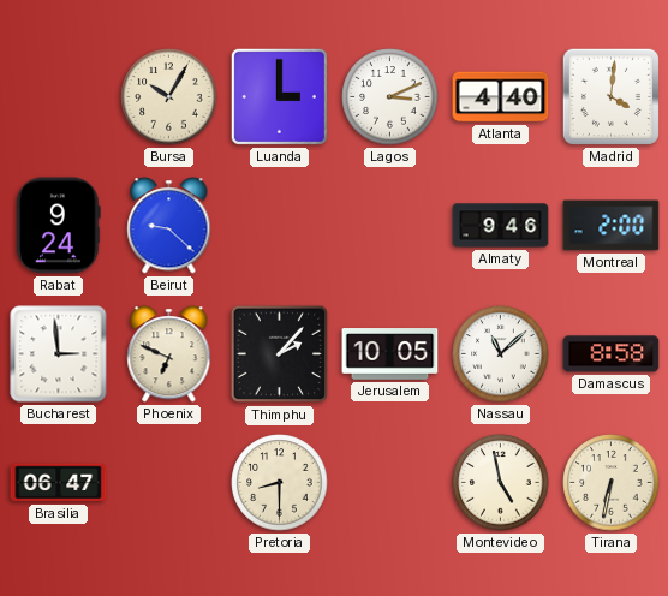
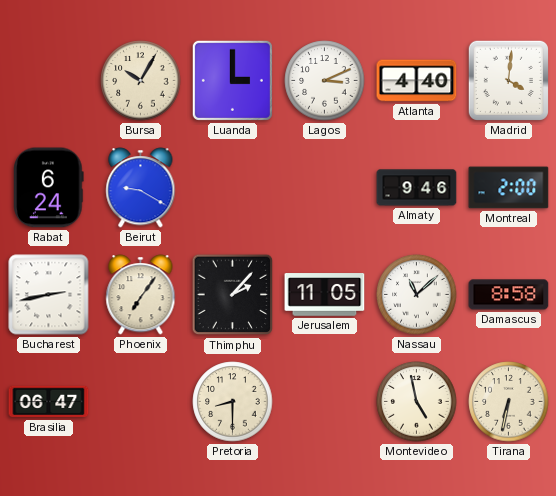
Rabat: 9:24 -> 6:24 (49, 188)
Beirut: 9:22 -> 9:20 (141, 188)
Bucharest: 2:59 -> 2:43 (49, 295)
Phoenix: 6:49 -> 7:06 (141, 295)
Jerusalem: 10:05 -> 11:05 (325, 295)
